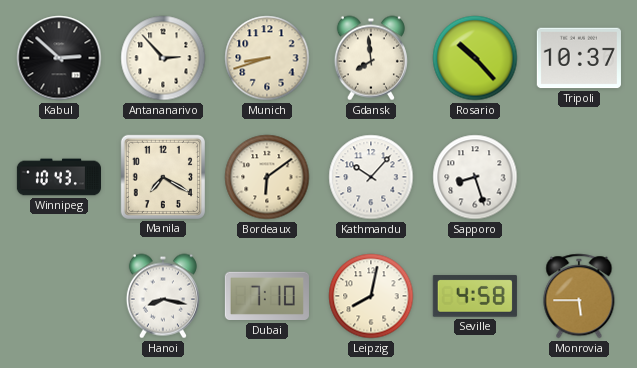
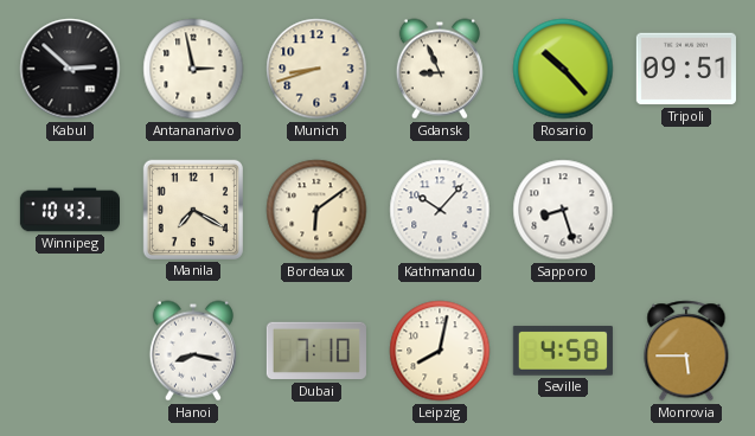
Antananarivo: 2:53 -> 2:58 (193, 69)
Gdansk: 7:59 -> 8:56 (440, 69)
Tripoli: 10:37 -> 09:51 (686, 69)
